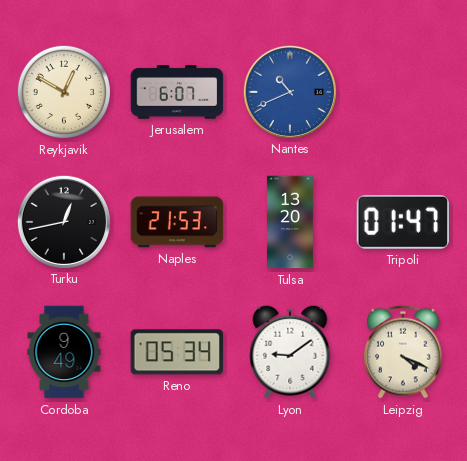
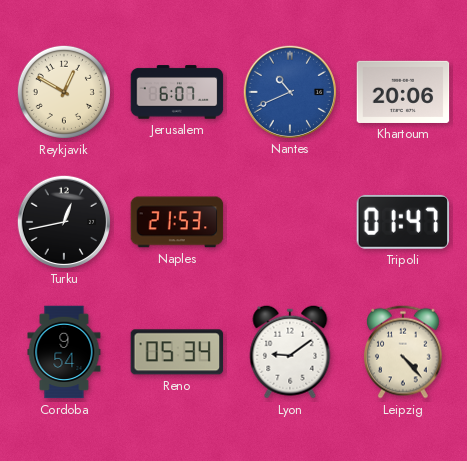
Khartoum: none -> 20:06 (403, 92)
Tulsa: 13:20 -> none (291, 222)
Cordoba: 9:49 -> 9:54 (64, 352)
Leipzig: 4:19 -> 4:23 (404, 352)
